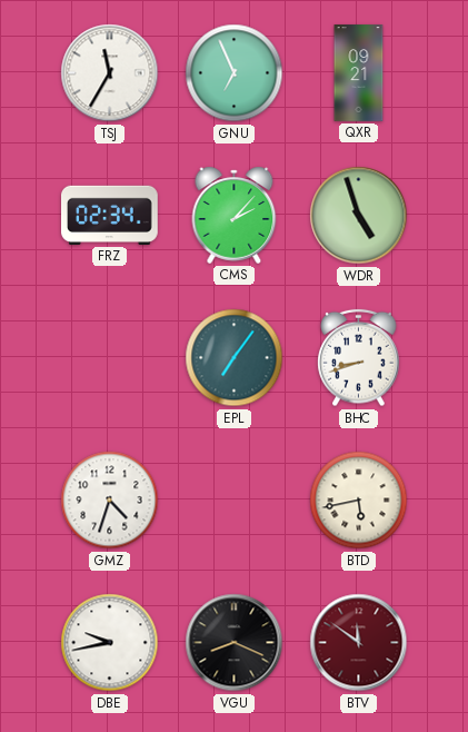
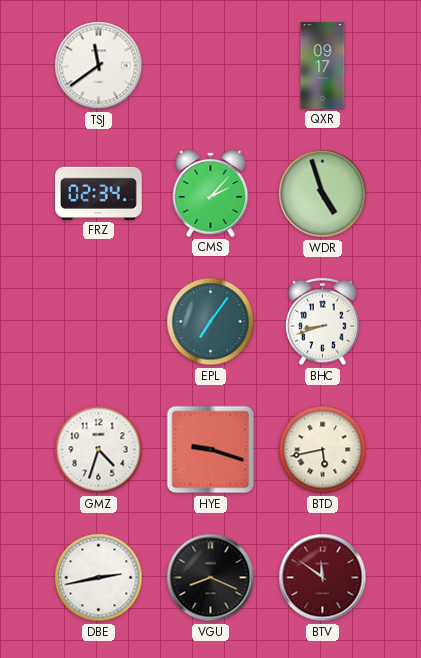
TSJ: 11:35 -> 11:39 (99, 66)
GNU: 6:56 -> none (235, 73)
QXR: 09:21 -> 09:17 (323, 66)
HYE: none -> 9:18 (211, 450)
DBE: 9:43 -> 2:43 (99, 578)
